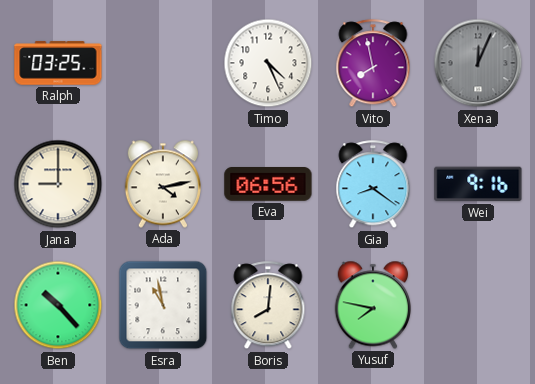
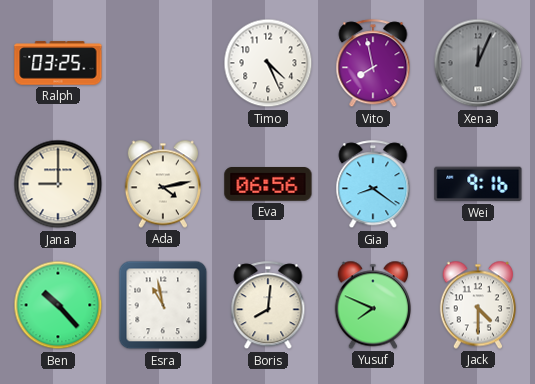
Yusuf: 7:47 -> 7:49 (372, 305)
Jack: none -> 4:30 (477, 305)
